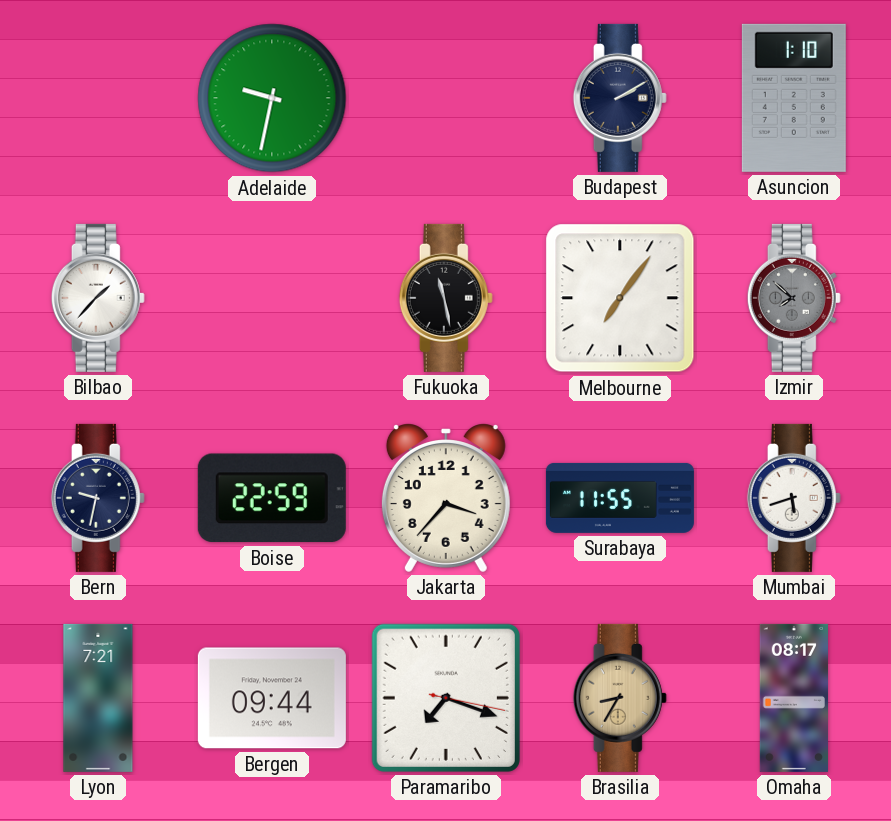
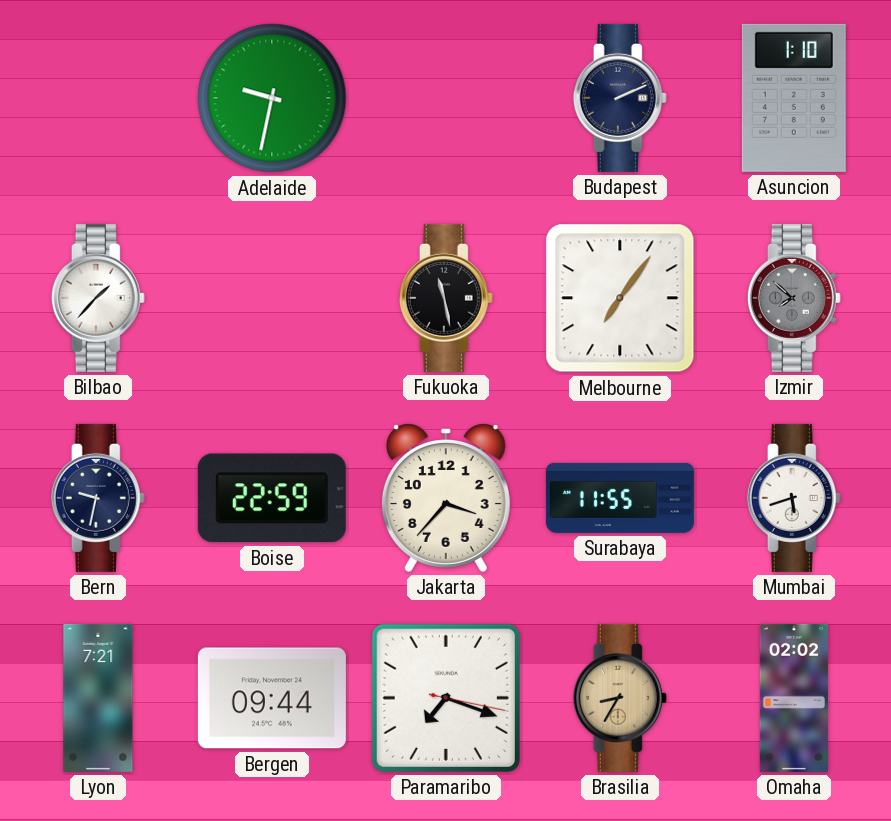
Budapest: 2:10 -> 2:11 (620, 98)
Omaha: 08:17 -> 02:02 (794, 698)
